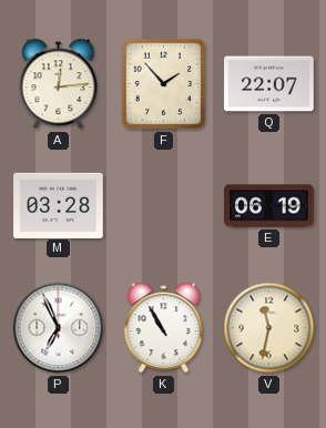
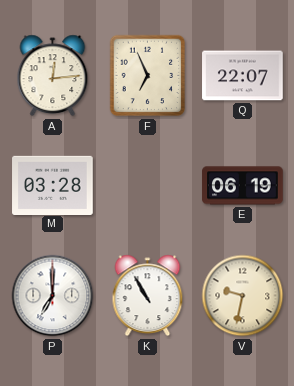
F: 1:53 -> 6:56 (148, 76)
P: 6:56 -> 7:00 (53, 296)
V: 11:32 -> 9:32 (243, 296)
